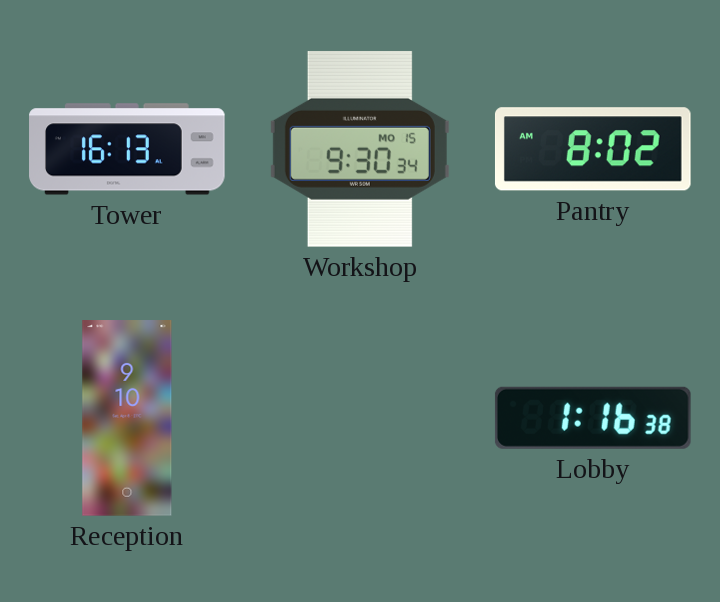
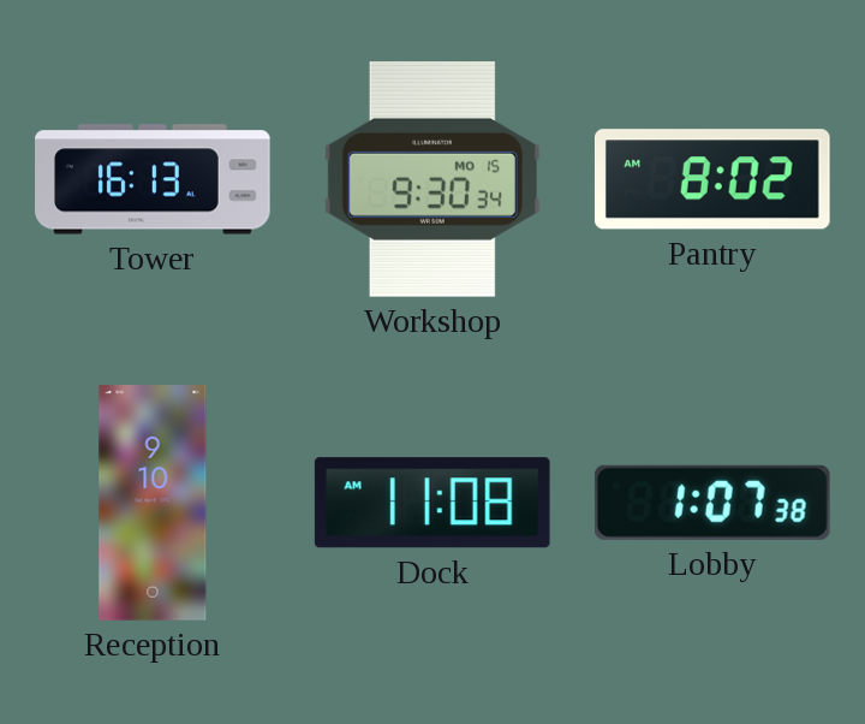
Dock: none -> 11:08 (432, 503)
Lobby: 1:16 -> 1:07 (712, 503)
